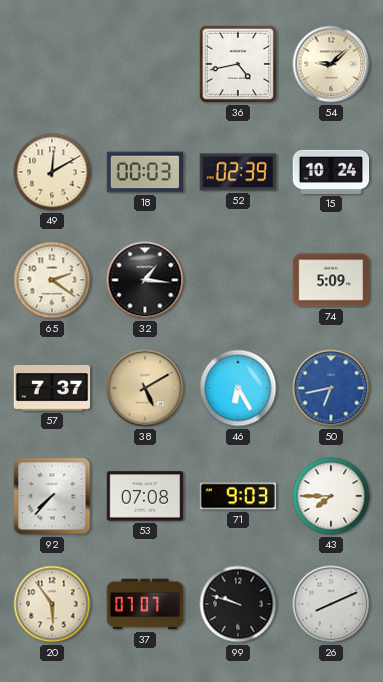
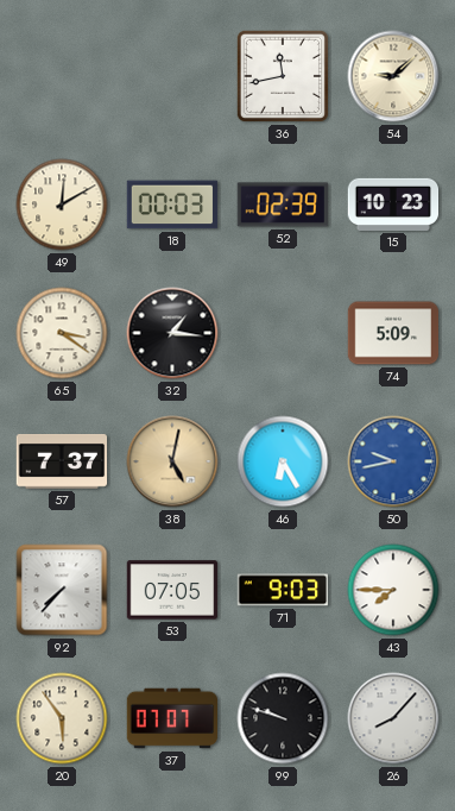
36: 4:43 -> 11:43 (283, 76)
15: 10:24 -> 10:23 (393, 205)
65: 2:21 -> 3:21 (62, 333)
38: 5:10 -> 5:02 (172, 461)
50: 6:43 -> 9:43 (393, 461)
53: 07:08 -> 07:05 (172, 590)
26: 8:11 -> 8:07 (393, 718)
